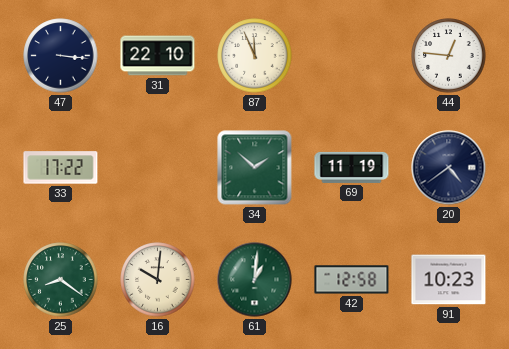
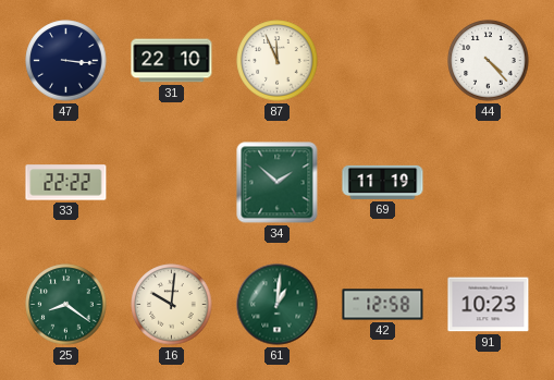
44: 12:46 -> 4:23 (489, 61)
33: 17:22 -> 22:22 (66, 183)
20: 4:39 -> none (449, 168)
